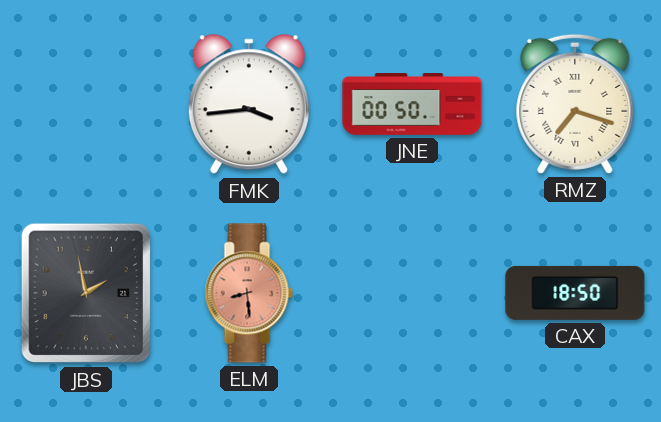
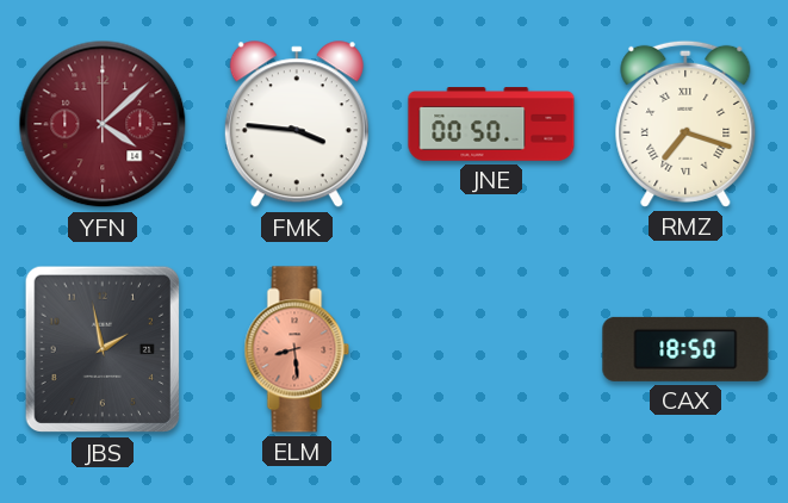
YFN: none -> 4:08 (103, 124)
FMK: 3:44 -> 3:46 (297, 125)
